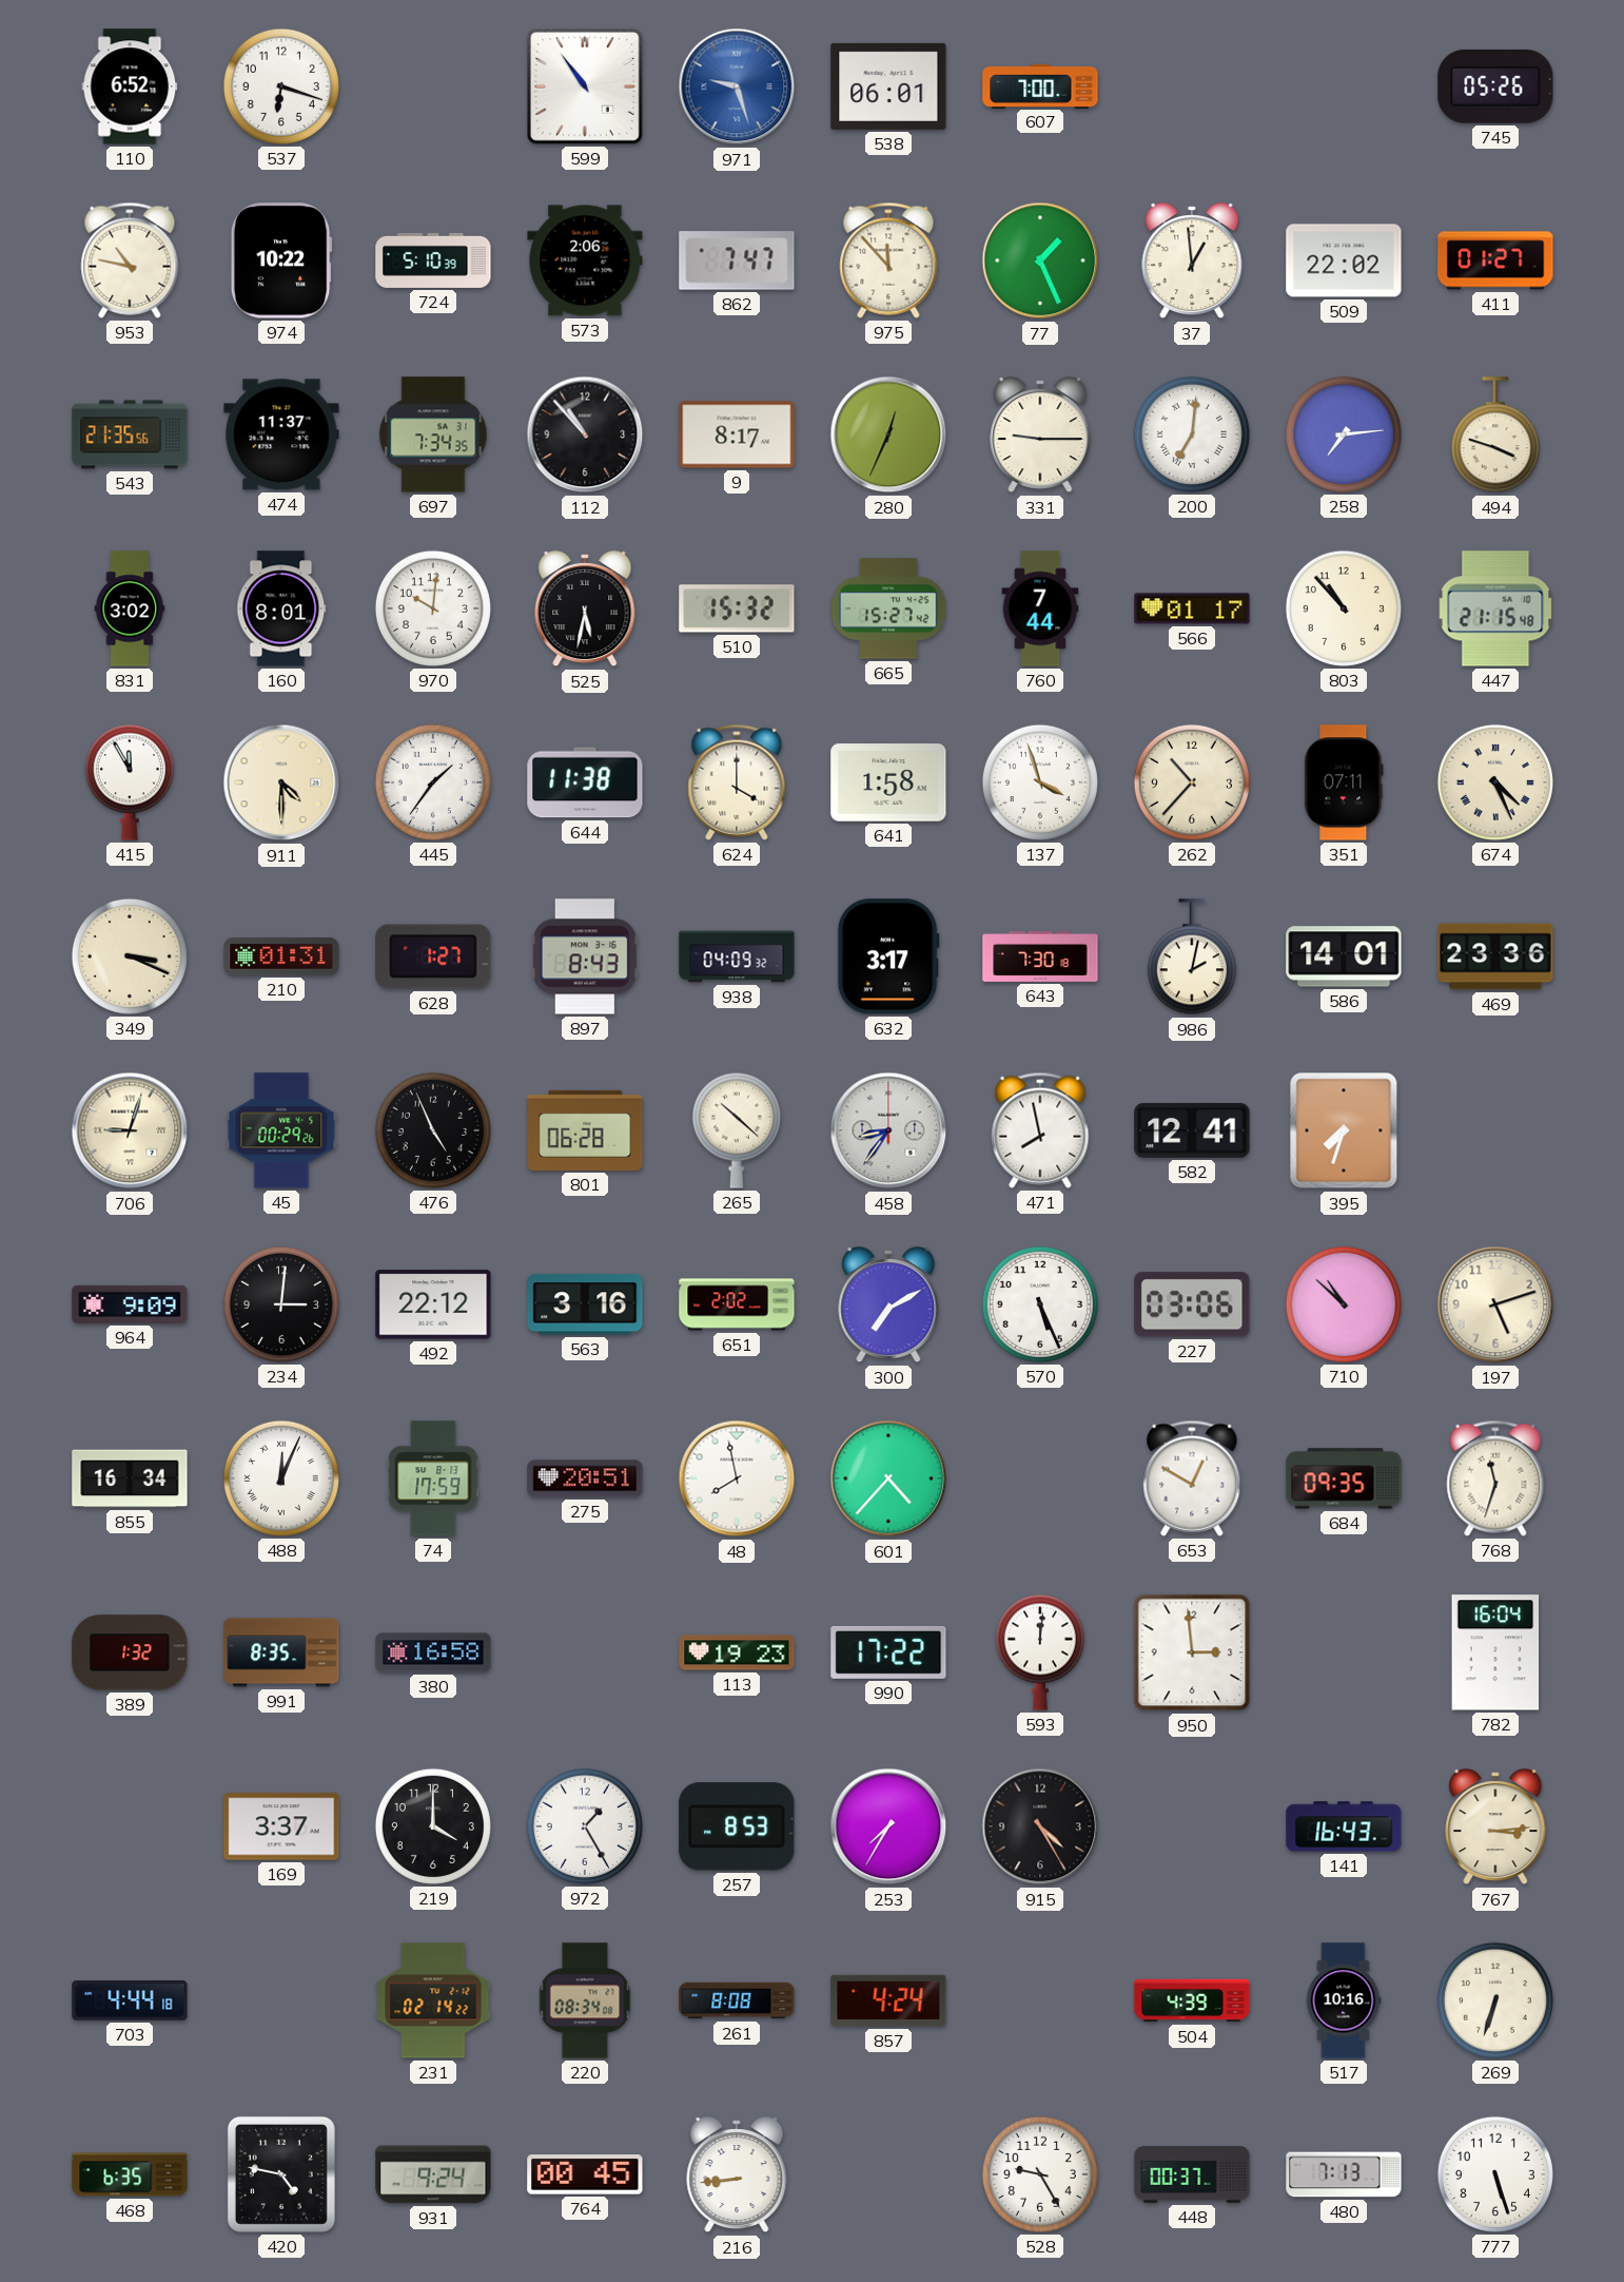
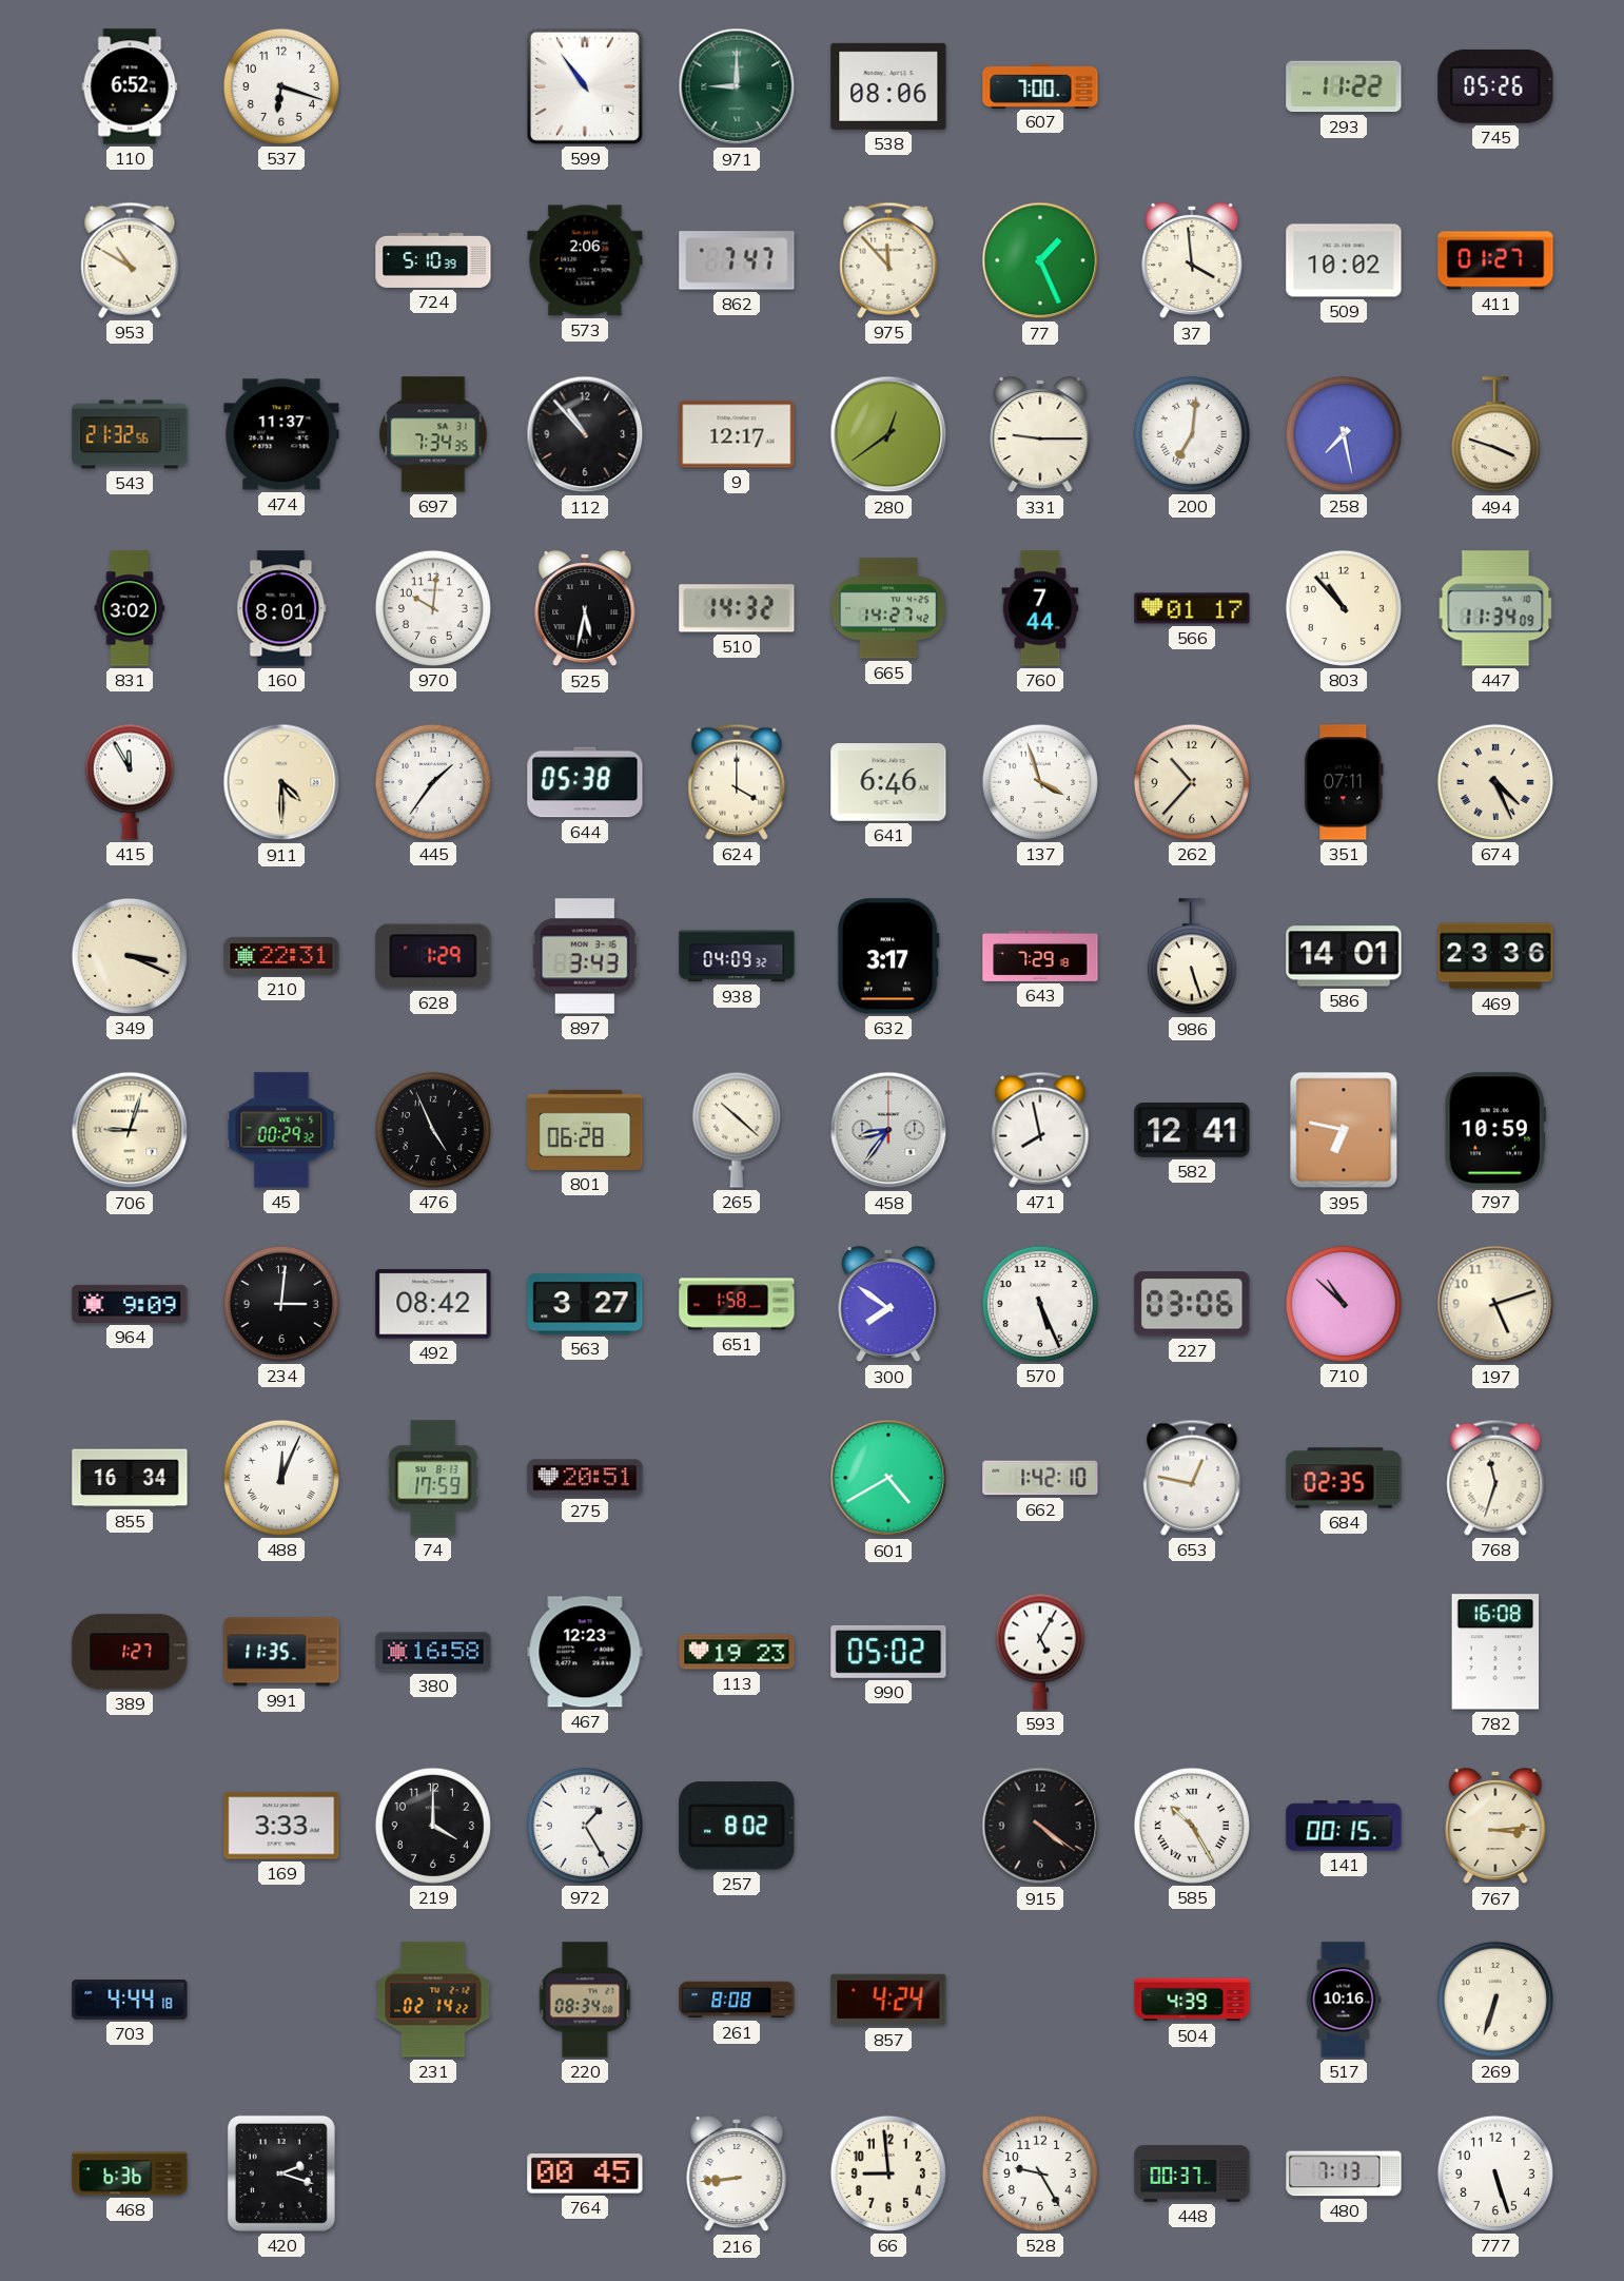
971: 9:27 -> 9:00 (737, 86)
971 dial: blue -> green (737, 86)
538: 06:01 -> 08:06 (888, 86)
293: none -> 11:22 (1344, 86)
953: 10:47 -> 10:50 (130, 260)
974: 10:22 -> none (281, 260)
37: 12:59 -> 3:59 (1192, 260)
509: 22:02 -> 10:02 (1344, 260)
543: 21:35 -> 21:32 (130, 434)
9: 8:17 -> 12:17 (737, 434)
280: 12:34 -> 12:39 (888, 434)
258: 7:14 -> 7:28 (1344, 434)
510: 15:32 -> 14:32 (737, 608)
665: 15:27 -> 14:27 (888, 608)
447: 21:15 -> 11:34 (1495, 608)
644: 11:38 -> 05:38 (585, 782)
641: 1:58 -> 6:46 (888, 782)
210: 01:31 -> 22:31 (281, 956)
628: 1:27 -> 1:29 (433, 956)
897: 8:43 -> 3:43 (585, 956)
643: 7:30 -> 7:29 (1040, 956)
986: 2:02 -> 5:27 (1192, 957)
45: 00:29:26 -> 00:29:32 (281, 1130)
395: 7:33 -> 6:47 (1344, 1130)
797: none -> 10:59 (1495, 1130)
492: 22:12 -> 08:42 (433, 1304)
563: 3:16 -> 3:27 (585, 1304)
651: 2:02 -> 1:58 (737, 1304)
300: 7:10 -> 7:51 (888, 1304)
48: 7:58 -> none (737, 1478)
601: 4:37 -> 4:40 (888, 1478)
662: none -> 1:42 (1040, 1478)
653: 12:50 -> 12:47 (1192, 1478)
684: 09:35 -> 02:35 (1344, 1478)
389: 1:32 -> 1:27 (130, 1652)
991: 8:35 -> 11:35 (281, 1652)
467: none -> 12:23 (585, 1652)
990: 17:22 -> 05:02 (888, 1652)
593: 12:01 -> 5:05 (1040, 1652)
950: 2:59 -> none (1192, 1652)
782: 16:04 -> 16:08 (1495, 1652)
169: 3:37 -> 3:33 (281, 1826)
257: 8:53 -> 8:02 (737, 1826)
253: 7:35 -> none (888, 1826)
915: 4:25 -> 4:21 (1040, 1826)
585: none -> 10:25 (1192, 1826)
141: 16:43 -> 00:15 (1344, 1826)
468: 6:35 -> 6:36 (130, 2173)
420: 4:47 -> 2:18 (281, 2173)
931: 9:24 -> none (433, 2174)
66: none -> 8:59 (888, 2173)
